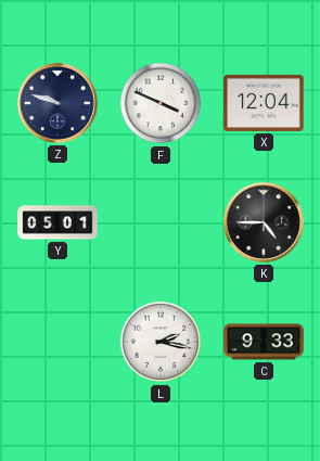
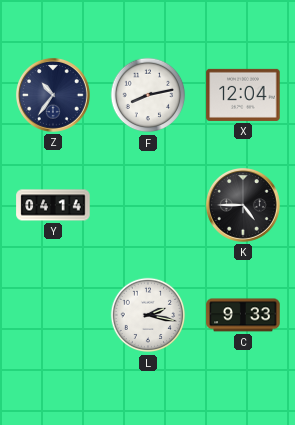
Z: 9:48 -> 10:36 (53, 95)
F: 3:49 -> 8:13 (148, 95)
Y: 05:01 -> 04:14 (53, 205)
